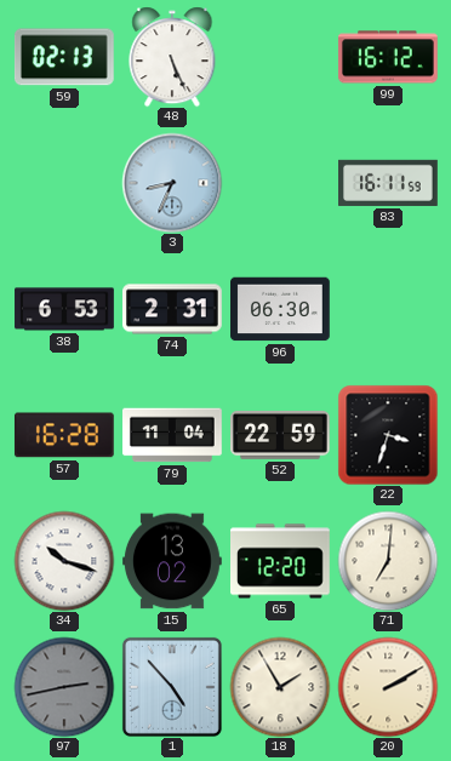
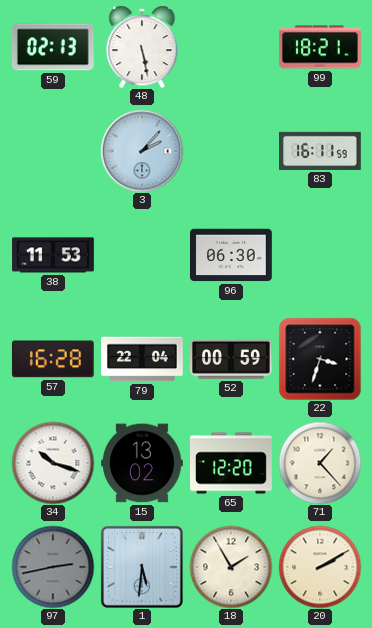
48: 5:26 -> 5:28 (142, 47)
99: 16:12 -> 18:21 (320, 47)
3: 8:34 -> 2:07 (142, 151)
38: 6:53 -> 11:53 (53, 255)
74: 2:31 -> none (173, 309)
79: 11:04 -> 22:04 (143, 359)
52: 22:59 -> 00:59 (232, 359)
71: 7:01 -> 1:23 (320, 463)
1: 4:53 -> 5:31 (142, 567)
